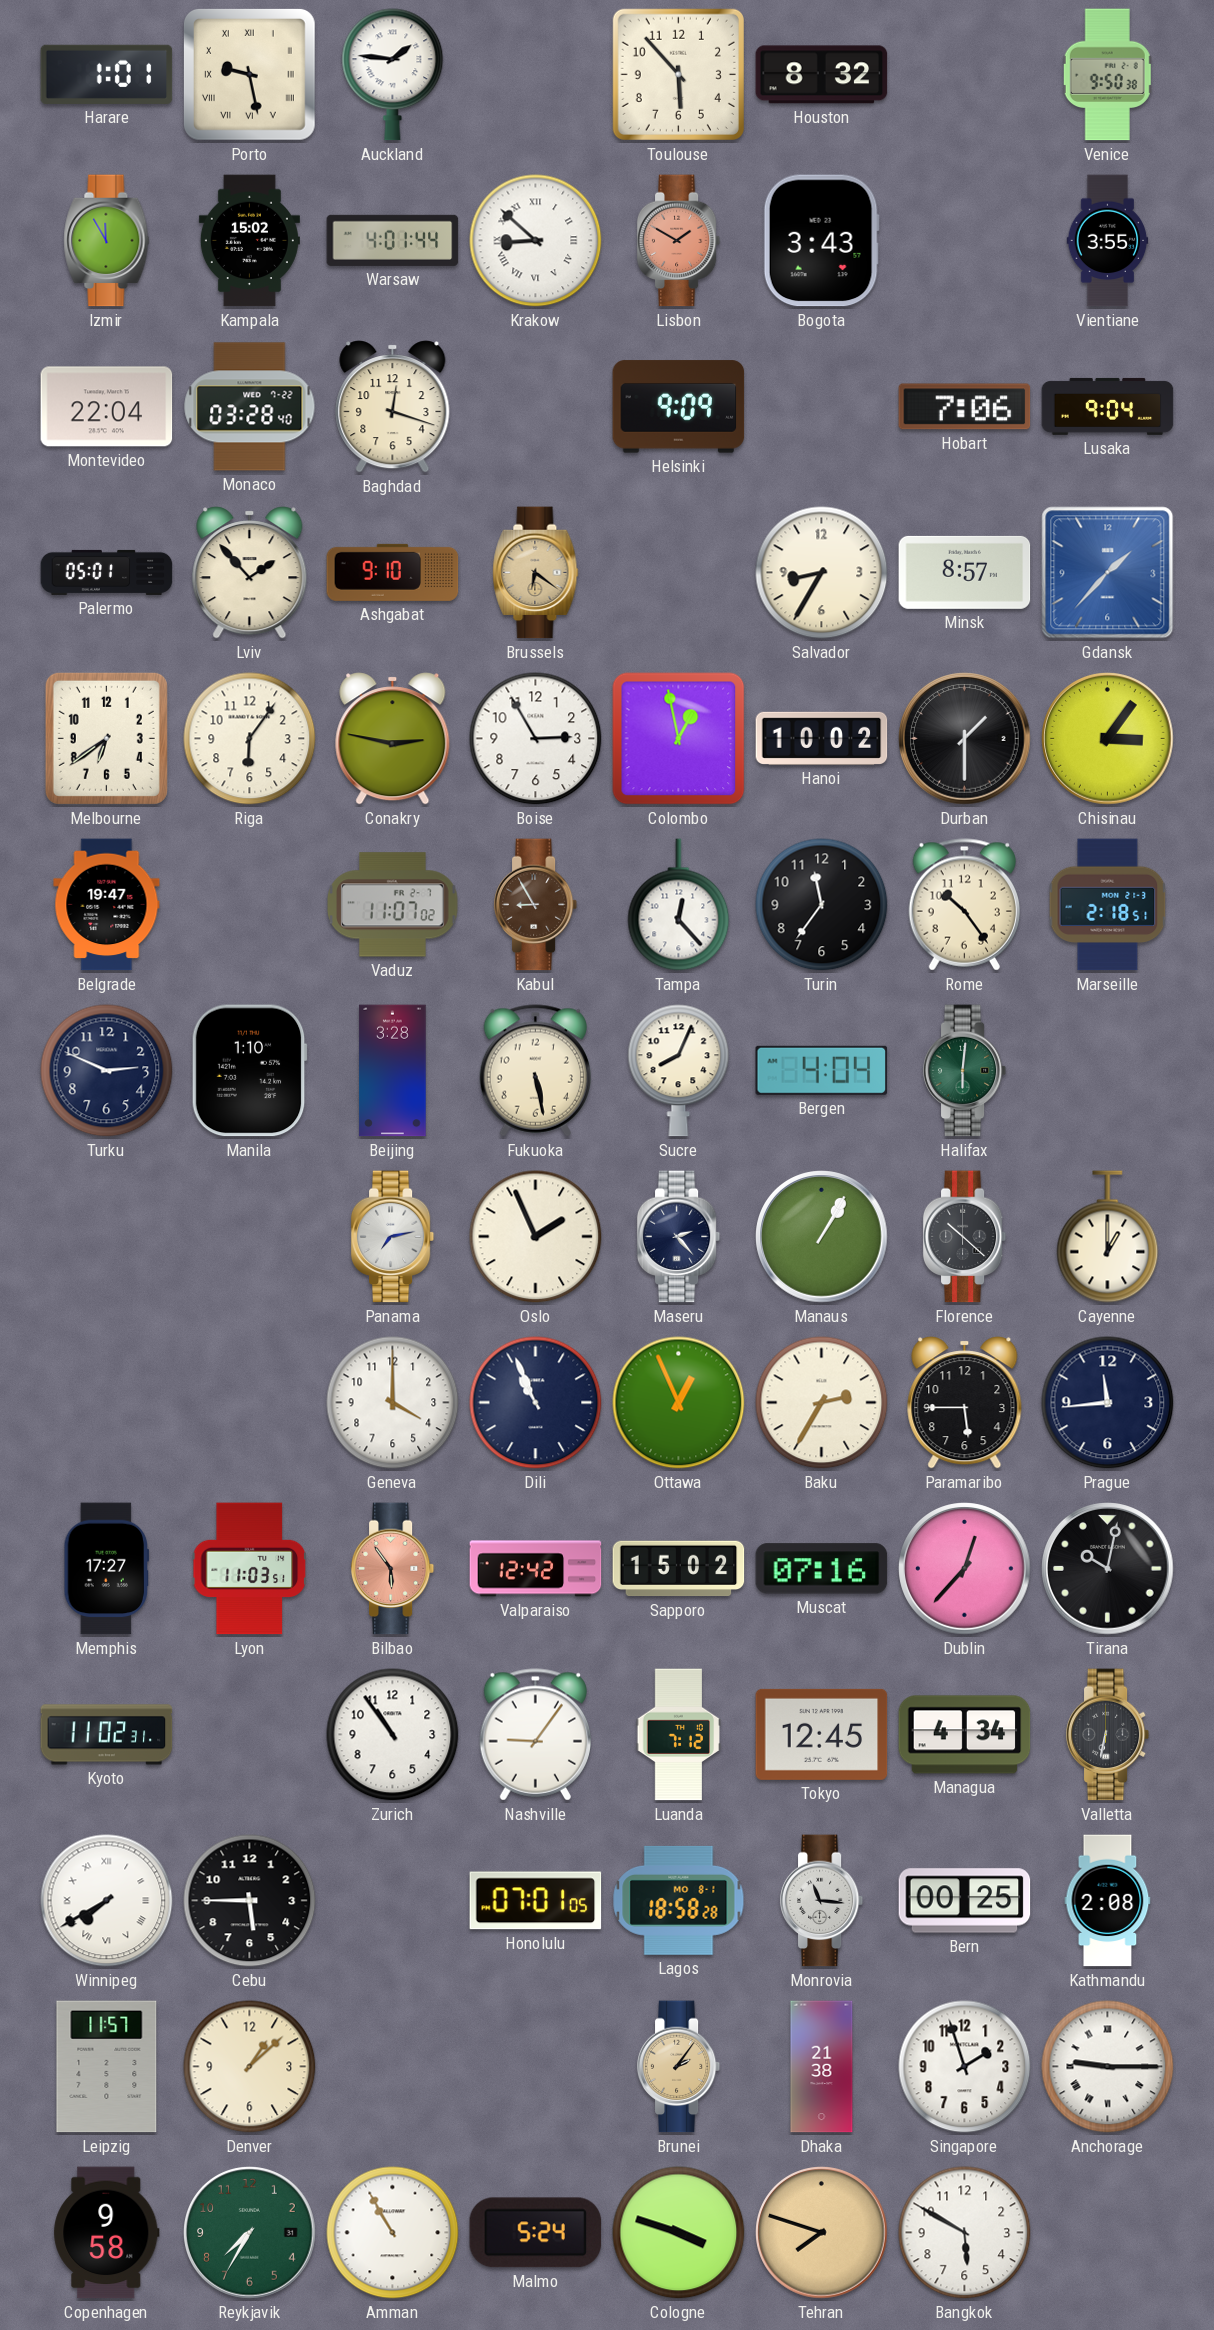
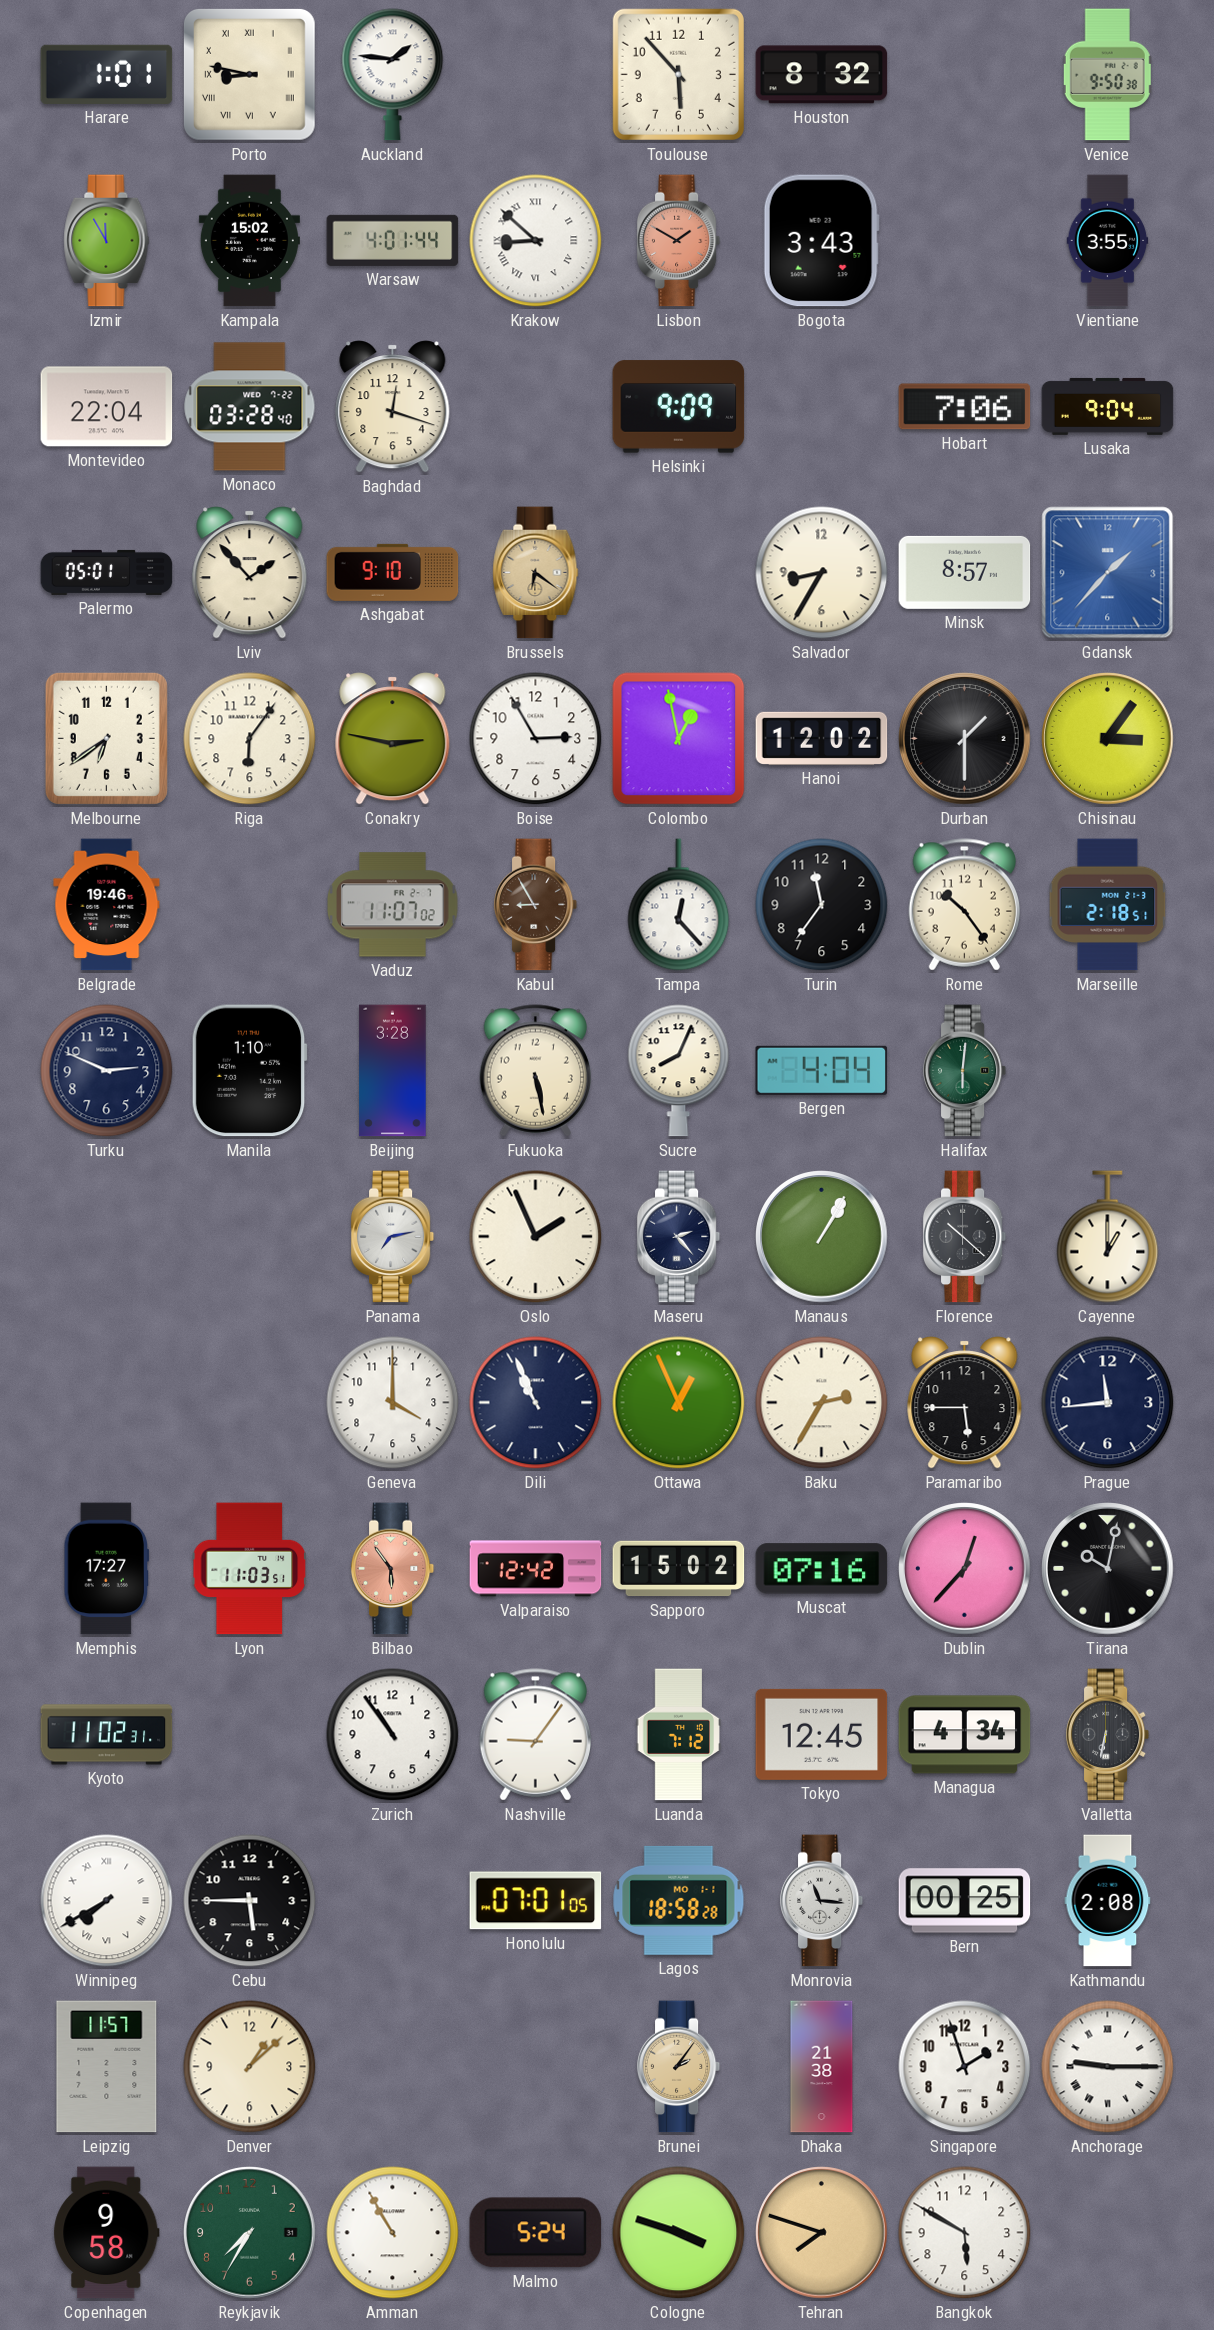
Porto: 9:28 -> 8:47 (249, 74)
Hanoi: 10:02 -> 12:02 (822, 738)
Belgrade: 19:47 -> 19:46 (107, 905)
Lagos date: MO 8-1 -> MO 1-1 (679, 1900)
